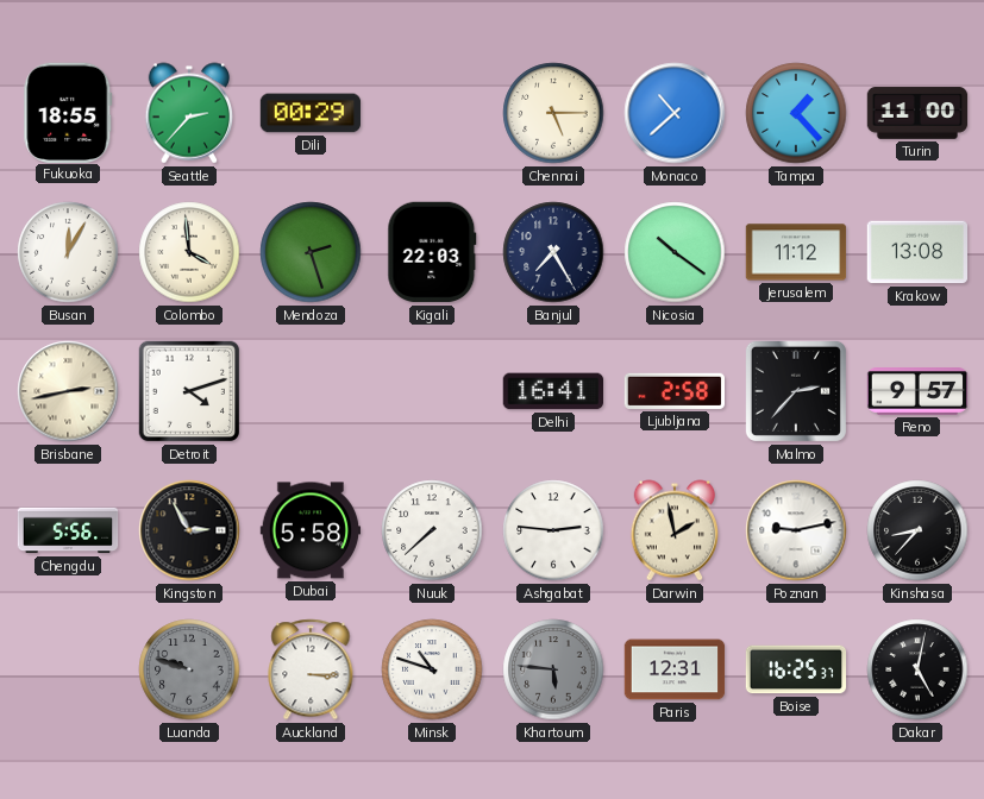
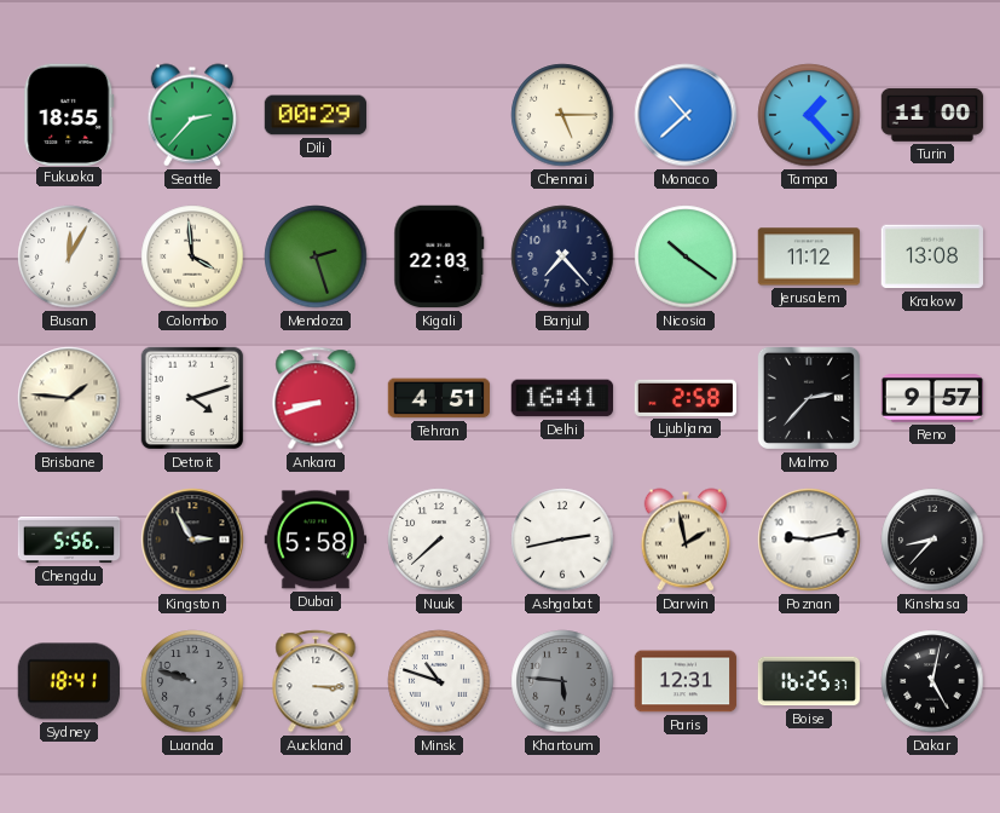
Banjul: 7:25 -> 7:23 (562, 256)
Brisbane: 2:43 -> 1:46 (69, 398)
Ankara: none -> 8:42 (316, 398)
Tehran: none -> 4:51 (439, 398)
Ashgabat: 2:46 -> 2:43 (562, 540)
Sydney: none -> 18:41 (68, 681)
